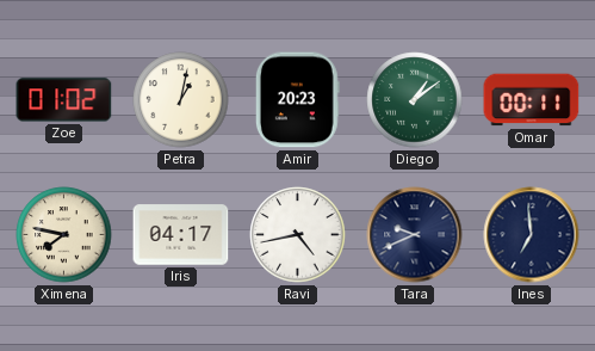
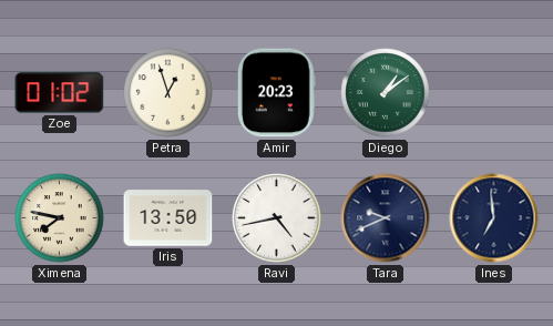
Petra: 1:02 -> 12:57 (168, 93)
Omar: 00:11 -> none (532, 100)
Iris: 04:17 -> 13:50 (168, 218)
